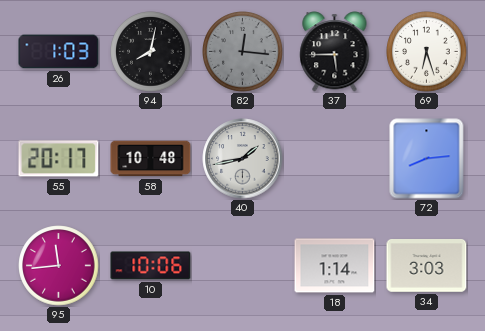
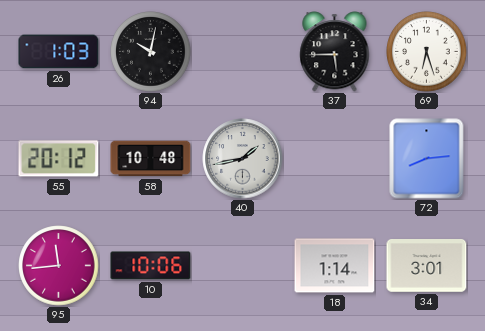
94: 8:02 -> 10:02 (151, 52)
82: 12:16 -> none (243, 52)
55: 20:17 -> 20:12 (59, 159)
34: 3:03 -> 3:01 (427, 266)
